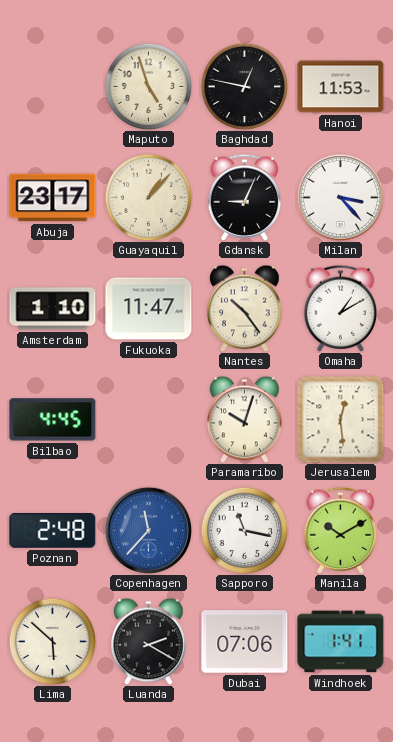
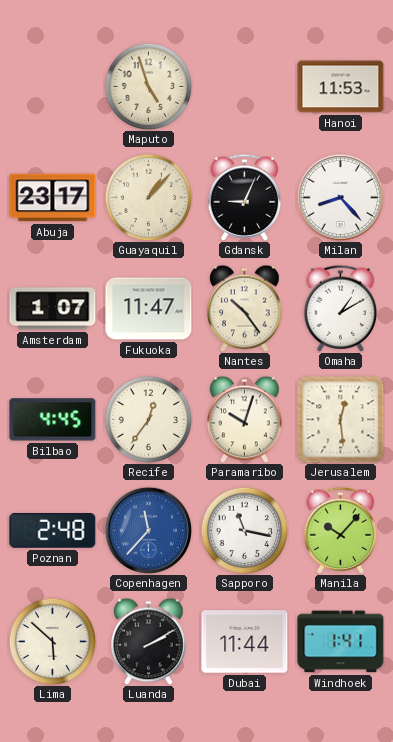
Baghdad: 12:47 -> none (244, 86)
Milan: 3:23 -> 8:23 (340, 197)
Amsterdam: 1:10 -> 1:07 (53, 309)
Recife: none -> 12:36 (148, 419)
Manila: 10:10 -> 10:07 (341, 530)
Luanda: 2:20 -> 2:10 (149, 641)
Dubai: 07:06 -> 11:44 (245, 642)
